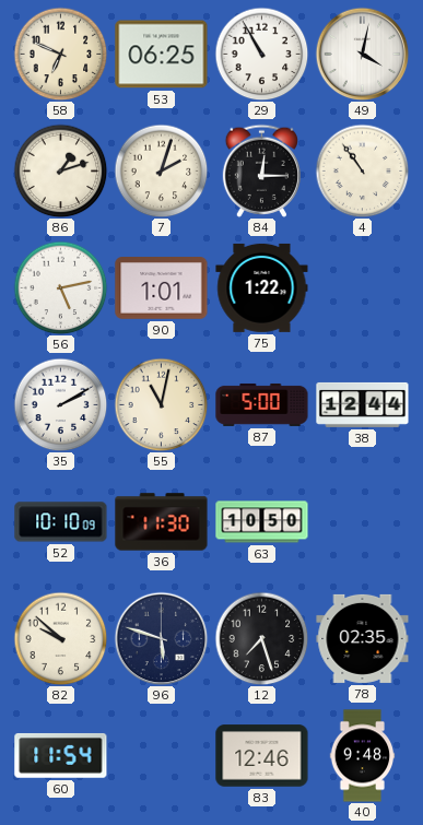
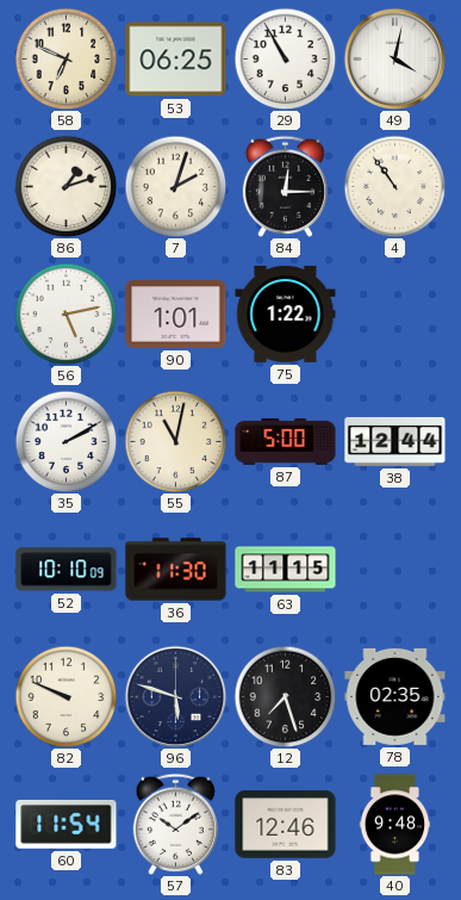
63: 10:50 -> 11:15 (286, 570)
82: 9:52 -> 9:49 (66, 696)
57: none -> 10:09 (175, 824)
